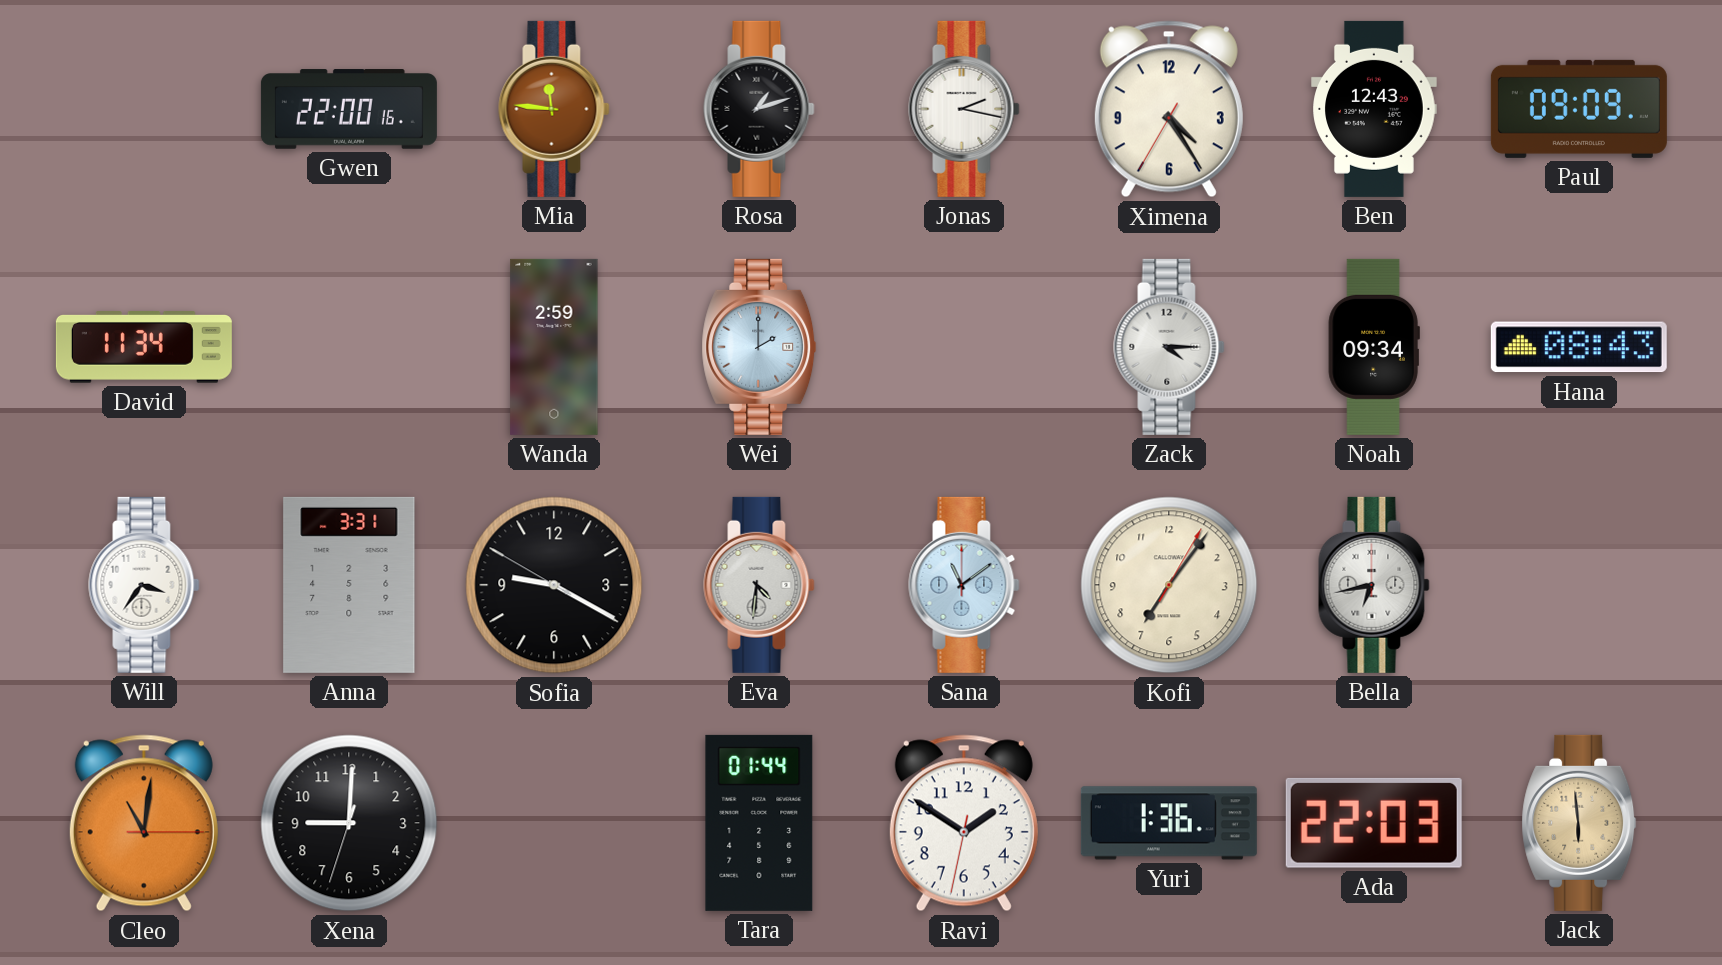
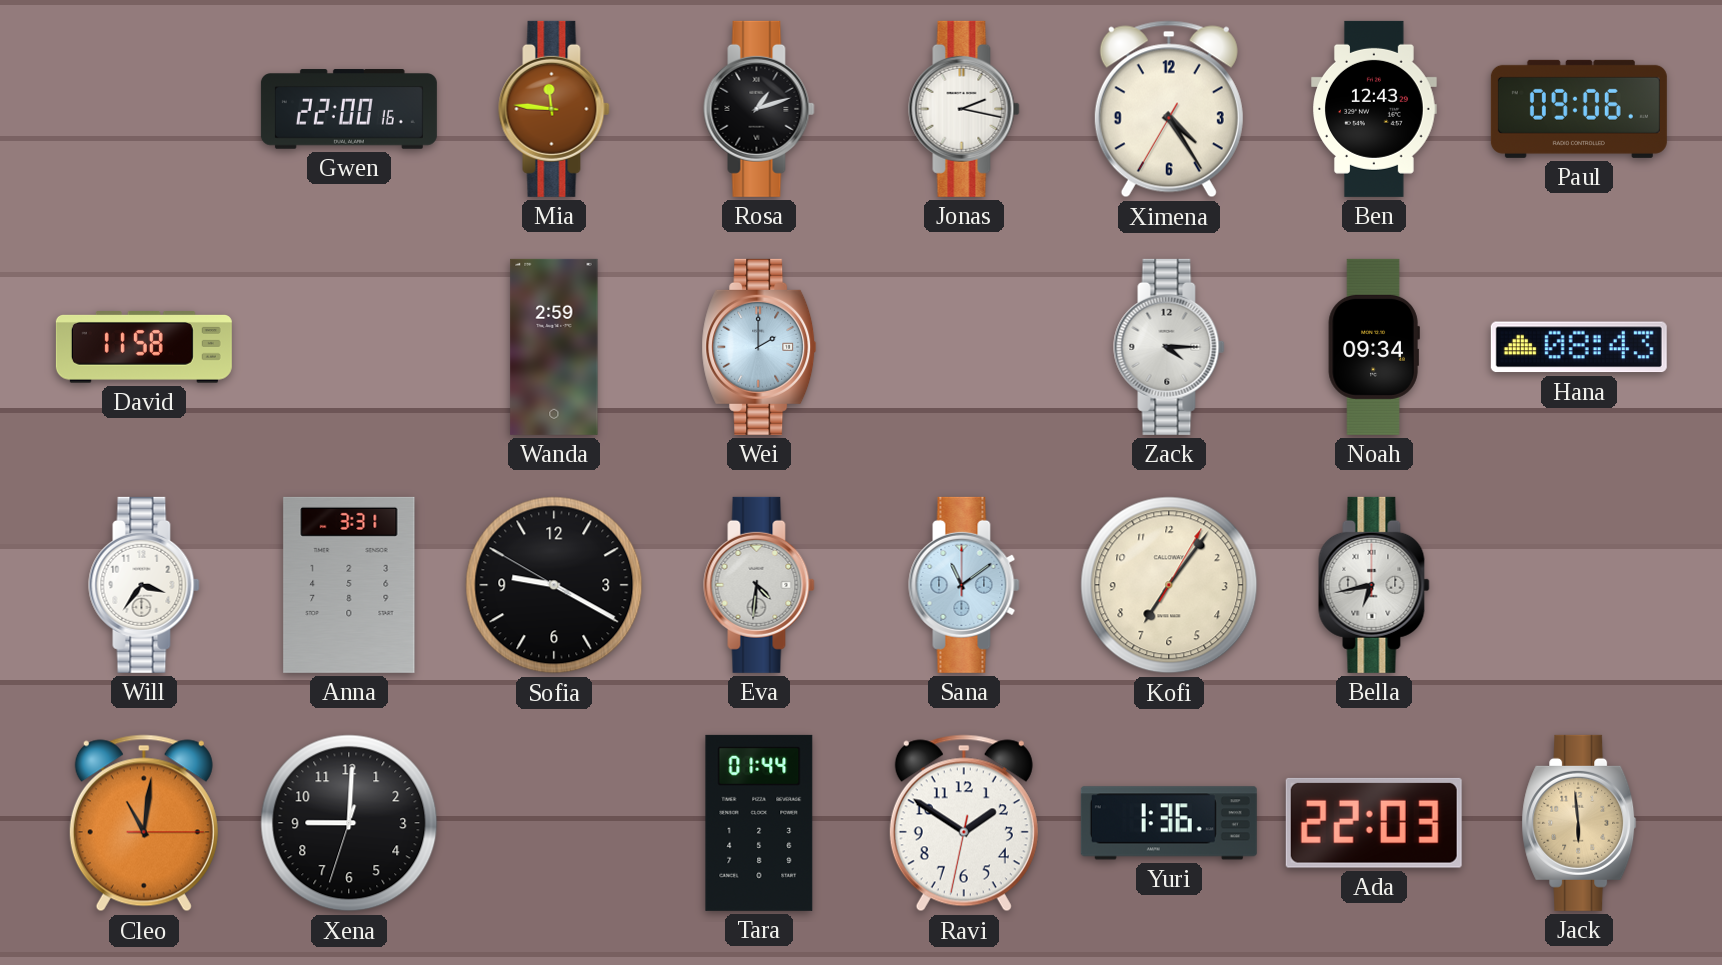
Paul: 09:09 -> 09:06 (1579, 109)
David: 11:34 -> 11:58 (144, 348)
